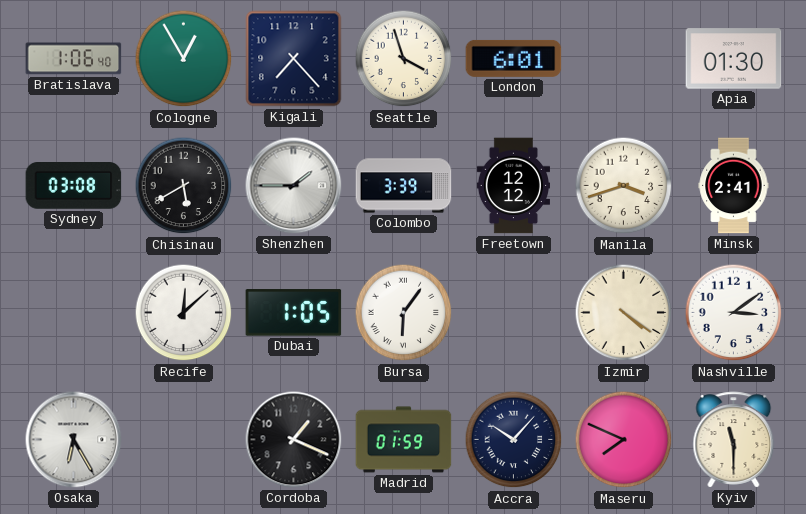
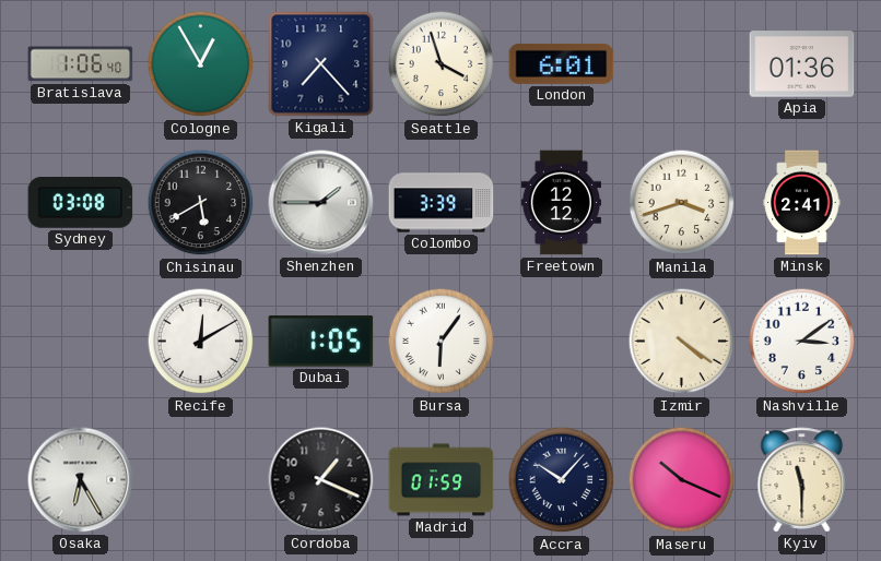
Apia: 01:30 -> 01:36 (802, 64)
Recife: 12:08 -> 12:10 (201, 342)
Maseru: 7:49 -> 10:19 (682, 480)
